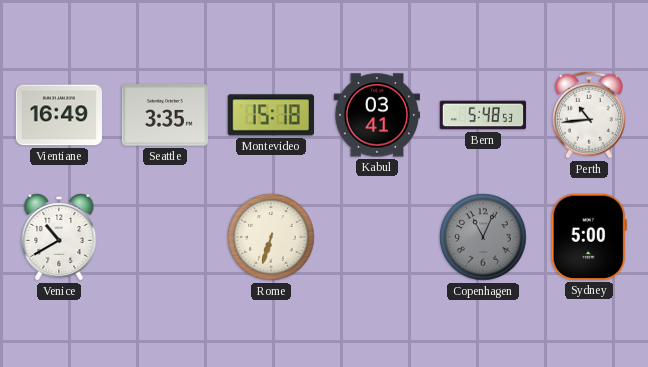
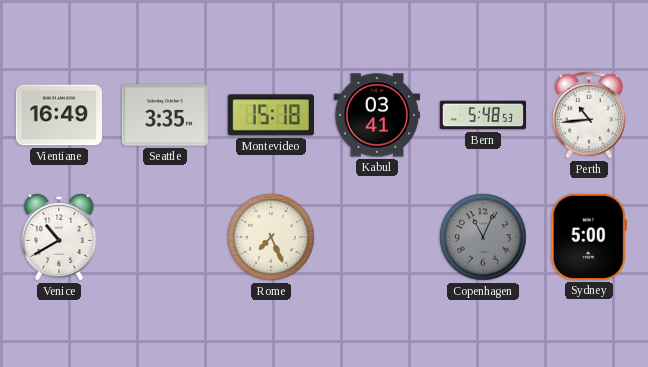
Rome: 6:33 -> 7:26 (271, 237)
